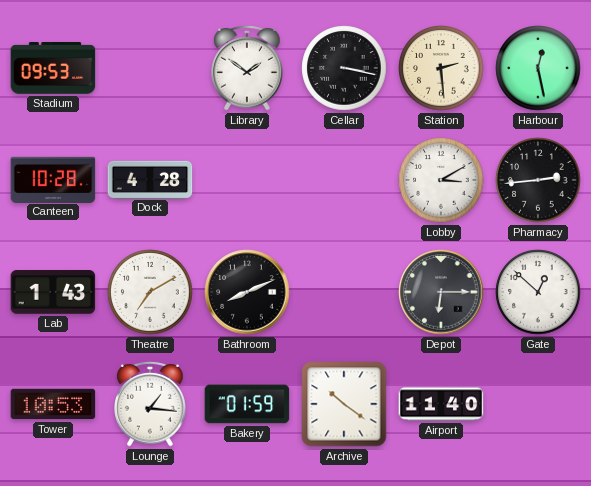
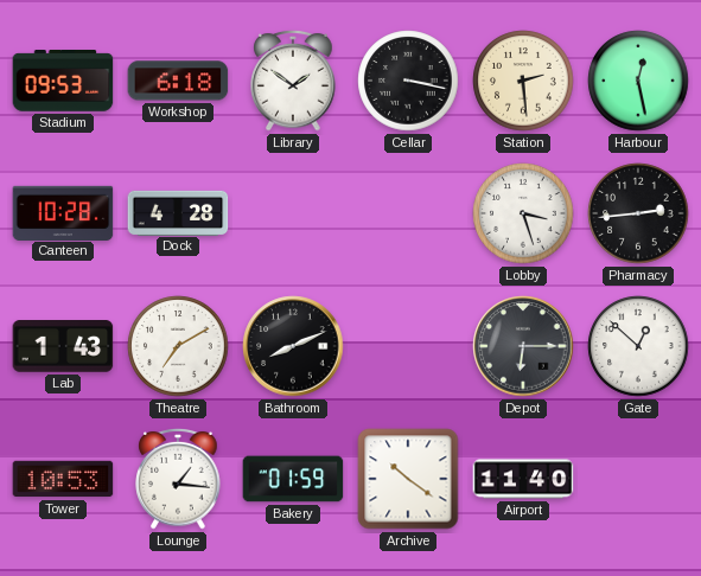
Workshop: none -> 6:18 (178, 81)
Lobby: 3:10 -> 3:27 (523, 213)
